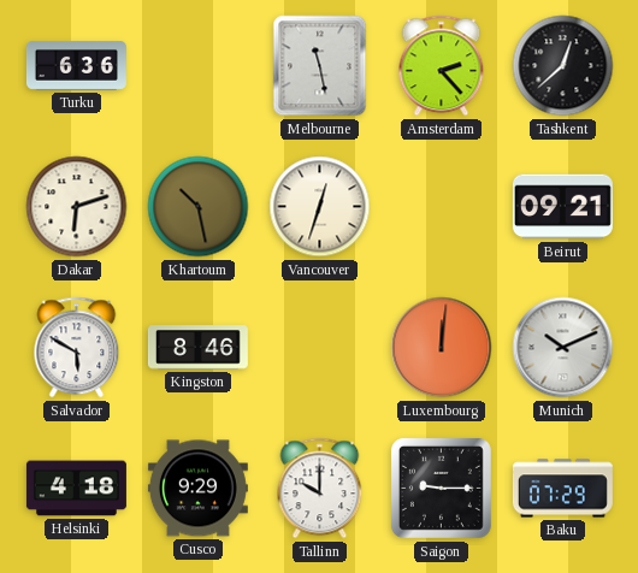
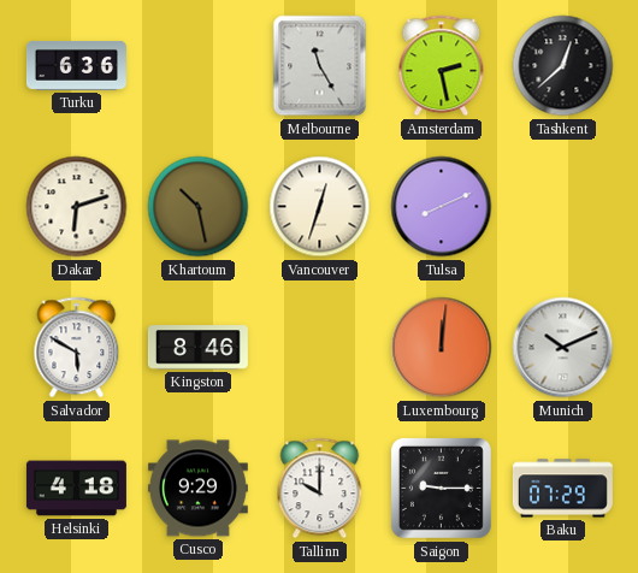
Melbourne: 11:28 -> 11:25 (320, 66)
Amsterdam: 2:23 -> 2:28 (442, 66)
Tulsa: none -> 8:11 (442, 207)
Beirut: 09:21 -> none (562, 207)
